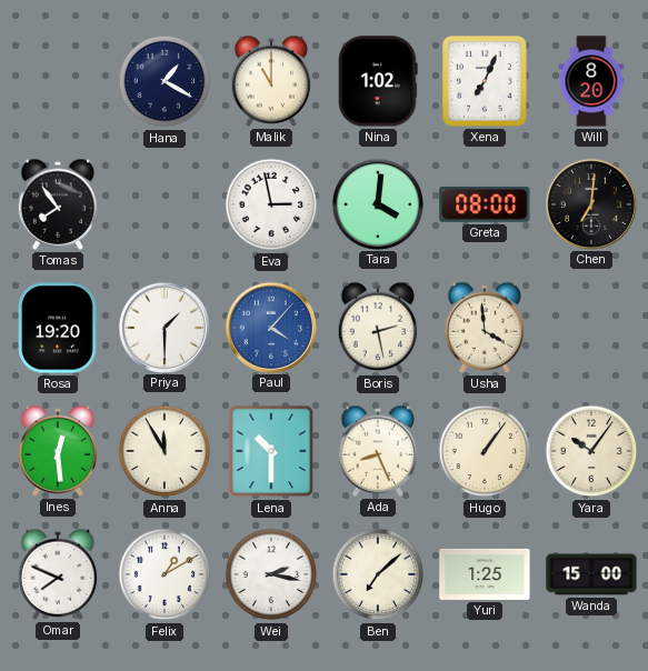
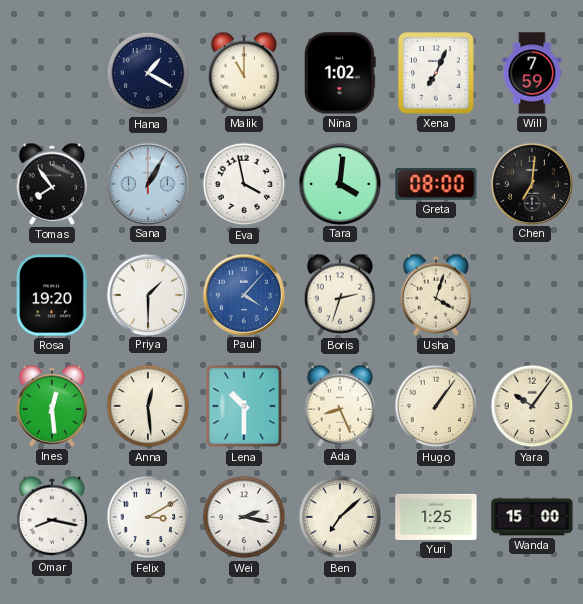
Will: 8:20 -> 7:59 (532, 73)
Sana: none -> 1:05 (147, 183)
Eva: 2:58 -> 3:58 (244, 184)
Boris: 2:28 -> 2:33 (340, 295)
Usha: 3:59 -> 4:03 (436, 295)
Anna: 11:55 -> 12:29 (148, 406)
Omar: 7:49 -> 8:17 (52, 517)
Felix: 1:10 -> 3:10 (148, 517)
